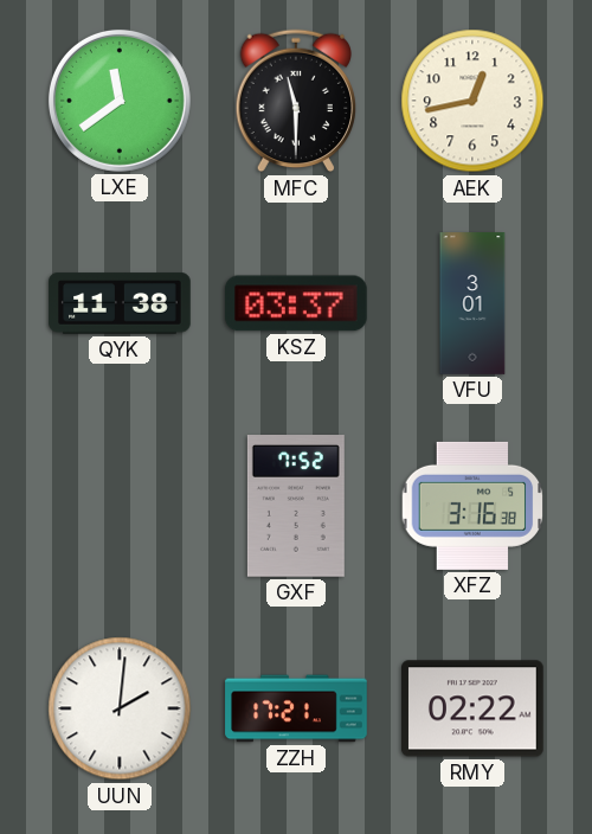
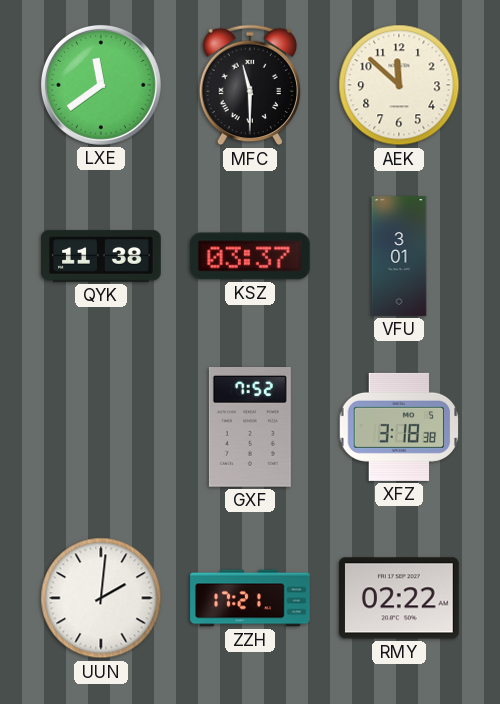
AEK: 12:43 -> 11:52 (399, 85)
XFZ: 3:16 -> 3:18 (399, 427)
